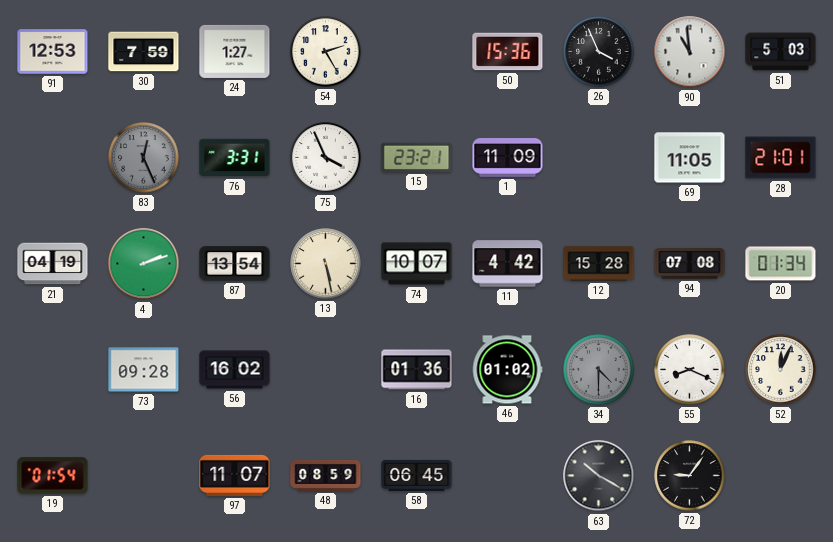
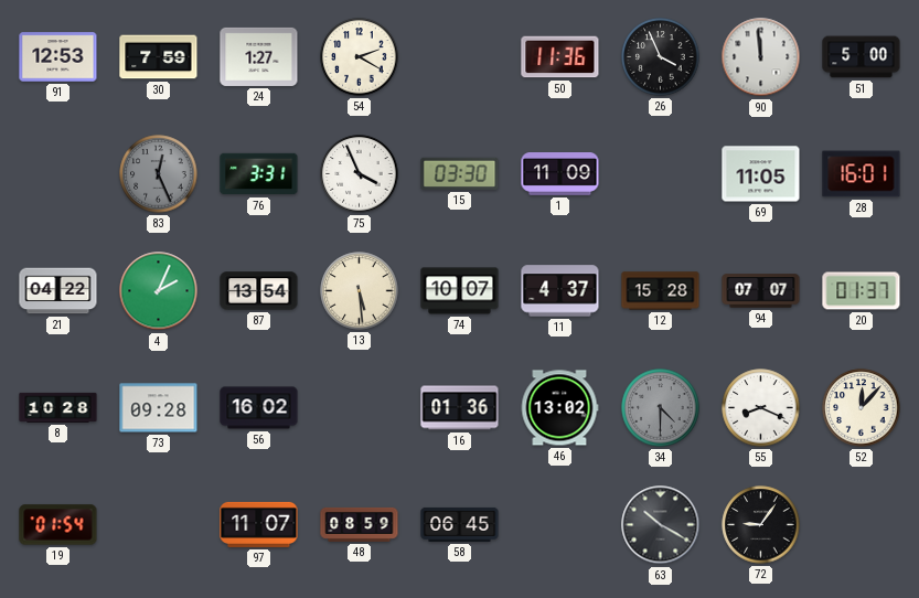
54: 2:25 -> 2:20 (360, 57)
50: 15:36 -> 11:36 (560, 57)
90: 10:59 -> 11:59 (761, 57)
51: 5:03 -> 5:00 (862, 57)
15: 23:21 -> 03:30 (460, 173)
28: 21:01 -> 16:01 (862, 174)
21: 04:19 -> 04:22 (58, 291)
4: 2:12 -> 2:04 (159, 291)
13: 5:28 -> 5:29 (360, 291)
11: 4:42 -> 4:37 (560, 291)
94: 07:08 -> 07:07 (761, 291)
20: 01:34 -> 01:37 (862, 291)
8: none -> 10:28 (58, 407)
46: 01:02 -> 13:02 (559, 408)
52: 12:04 -> 12:07 (862, 408)
